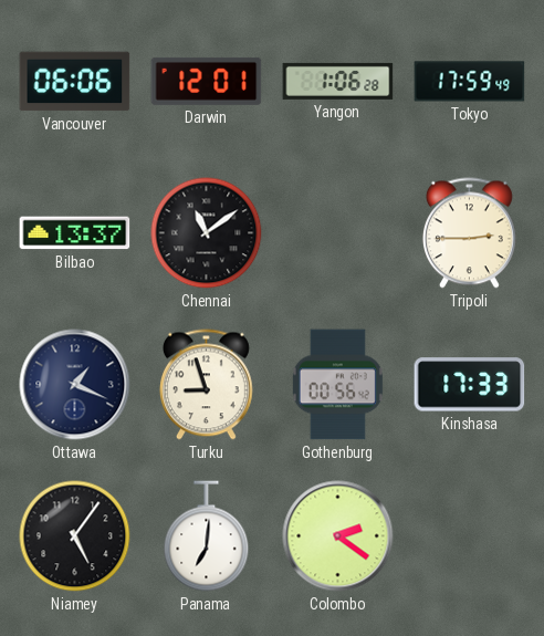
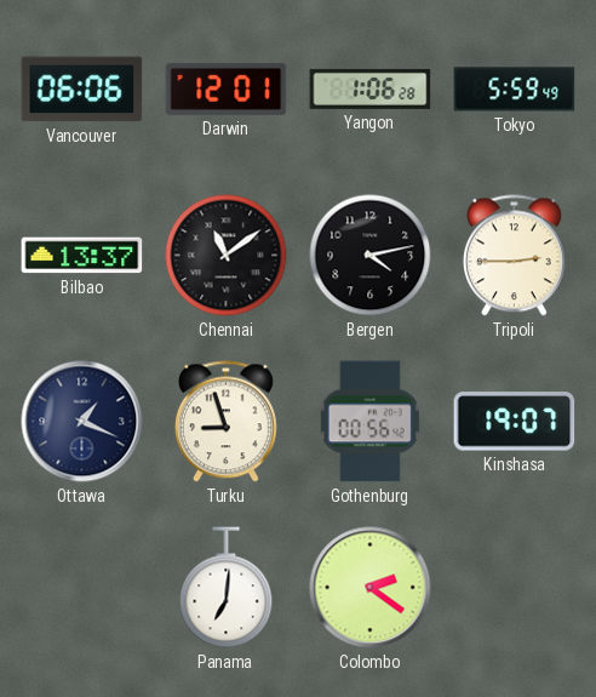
Tokyo: 17:59 -> 5:59 (515, 90)
Bergen: none -> 4:13 (371, 256)
Kinshasa: 17:33 -> 19:07 (515, 422)
Niamey: 5:06 -> none (75, 536)
